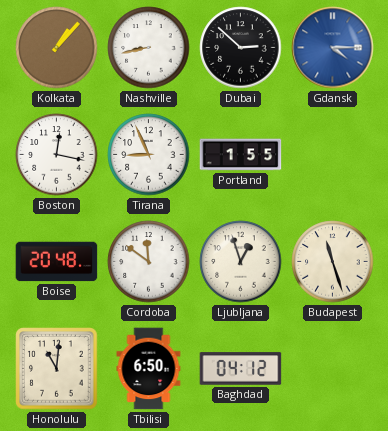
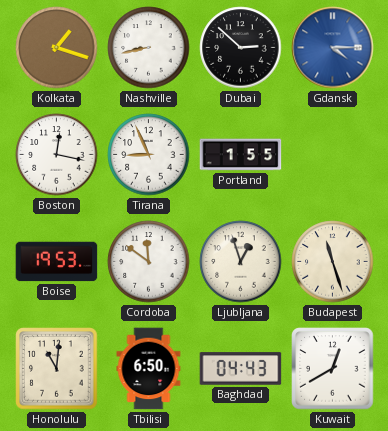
Kolkata: 1:07 -> 1:18 (57, 48)
Boise: 20:48 -> 19:53 (57, 262)
Baghdad: 04:12 -> 04:43 (241, 369)
Kuwait: none -> 12:40 (333, 369)
